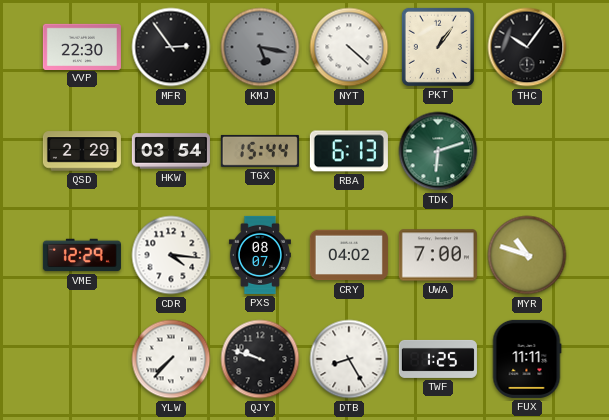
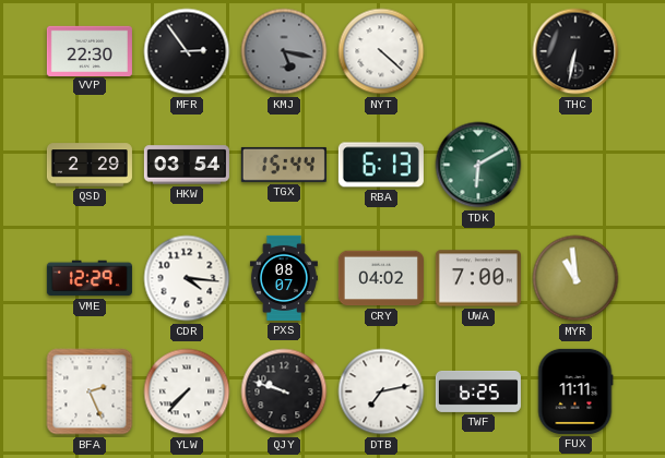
PKT: 1:06 -> none (438, 47)
THC: 10:06 -> 6:32 (575, 51)
TDK: 6:12 -> 6:10 (478, 165)
MYR: 10:48 -> 10:59 (575, 278)
BFA: none -> 2:26 (90, 391)
DTB: 8:25 -> 7:13 (381, 391)
TWF: 1:25 -> 6:25 (478, 391)
